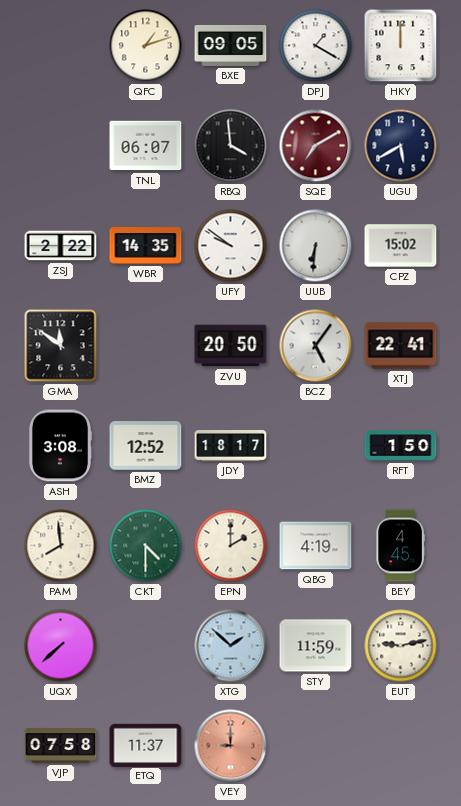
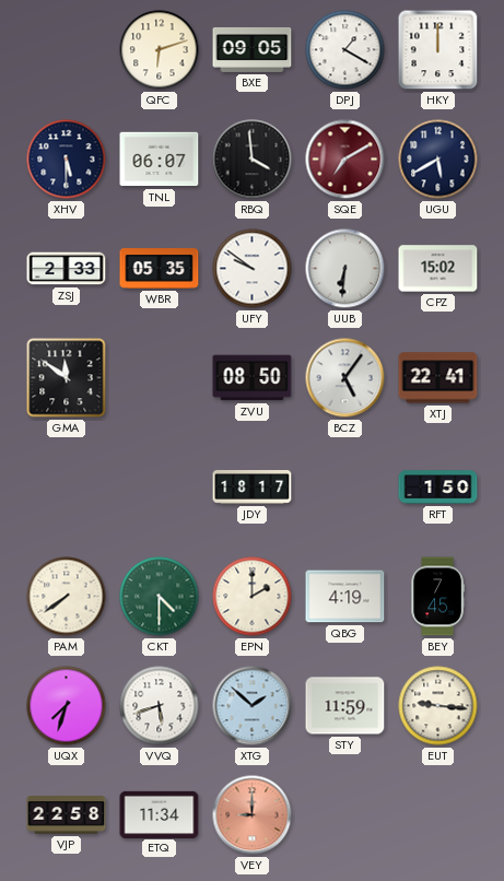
QFC: 1:12 -> 6:12 (160, 50)
XHV: none -> 5:30 (67, 160)
ZSJ: 2:22 -> 2:33 (67, 269)
WBR: 14:35 -> 05:35 (160, 269)
ZVU: 20:50 -> 08:50 (253, 378)
ASH: 3:08 -> none (60, 446)
BMZ: 12:52 -> none (146, 446)
PAM: 7:59 -> 7:39 (67, 597)
BEY: 4:45 -> 7:45 (437, 597)
UQX: 7:38 -> 7:33 (67, 706)
VVQ: none -> 5:42 (160, 706)
EUT: 9:13 -> 9:16 (438, 706)
VJP: 07:58 -> 22:58 (67, 815)
ETQ: 11:37 -> 11:34 (160, 814)
